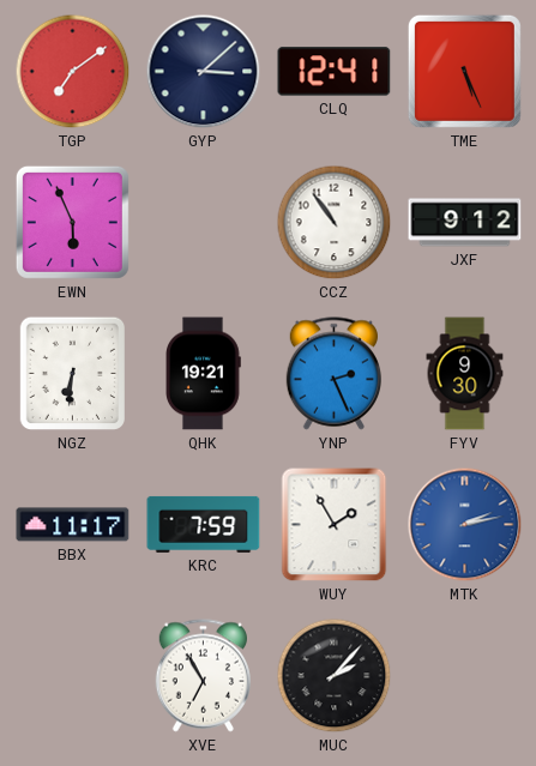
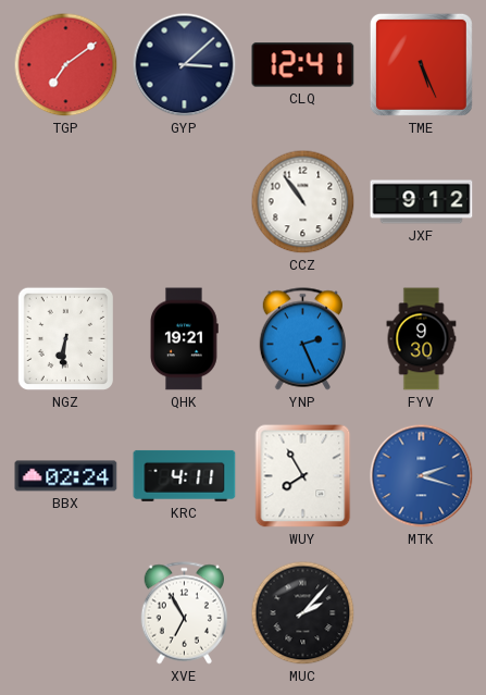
EWN: 5:56 -> none (72, 222)
BBX: 11:17 -> 02:24 (66, 476)
KRC: 7:59 -> 4:11 (185, 475)
WUY: 1:55 -> 7:55 (303, 476)
MTK: 2:13 -> 2:18 (422, 476)
